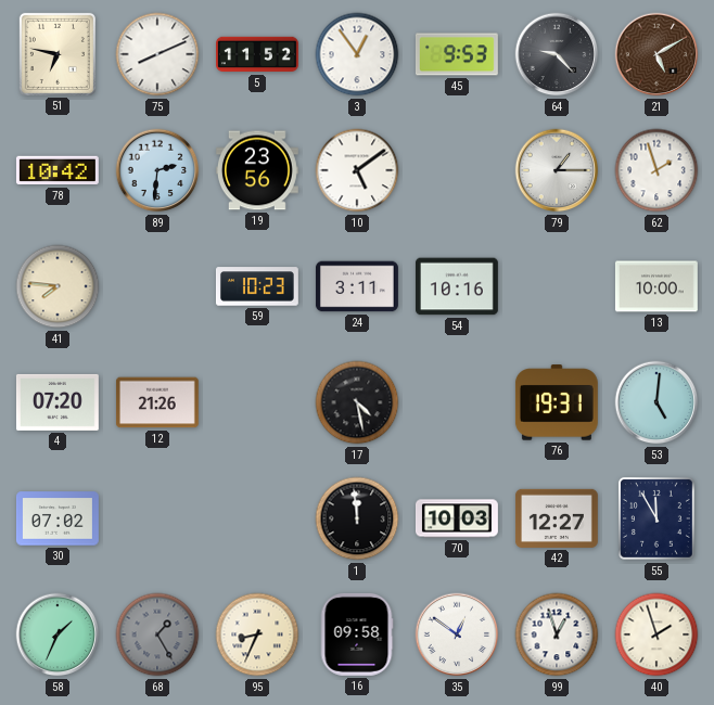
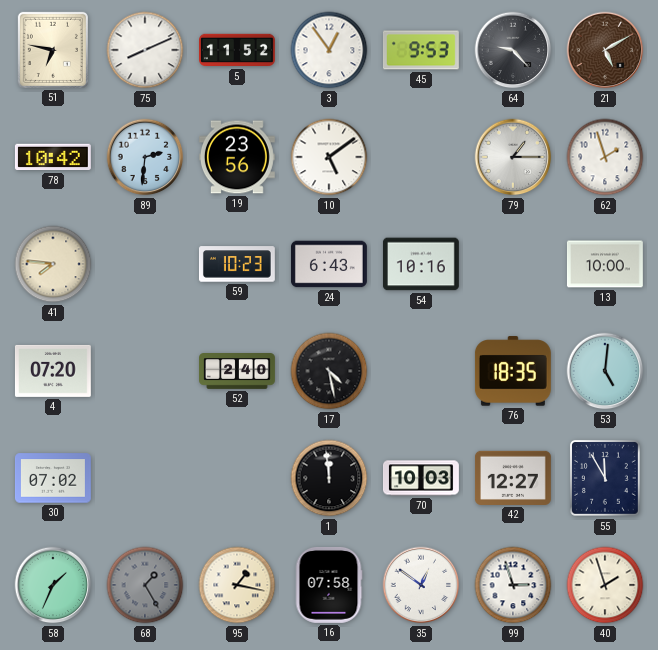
24: 3:11 -> 6:43 (329, 264)
12: 21:26 -> none (157, 402)
52: none -> 2:40 (238, 372)
76: 19:31 -> 18:35 (513, 371)
95: 8:34 -> 1:17 (237, 585)
16: 09:58 -> 07:58 (329, 585)
99: 12:57 -> 2:57 (513, 585)
